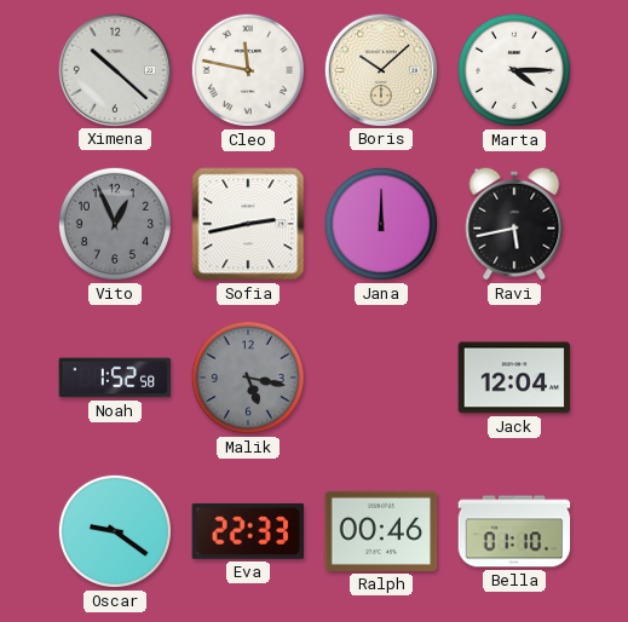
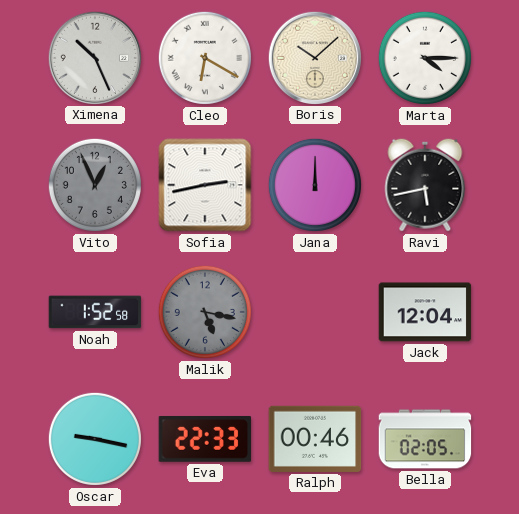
Ximena: 10:22 -> 10:26 (94, 57)
Cleo: 11:47 -> 6:20 (205, 58)
Oscar: 9:21 -> 9:17 (95, 439)
Bella: 01:10 -> 02:05 (425, 439)
